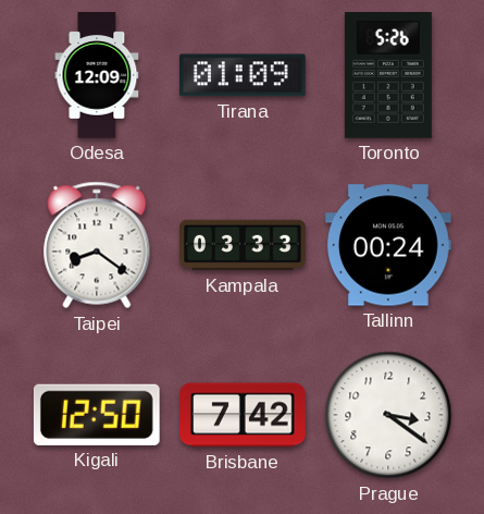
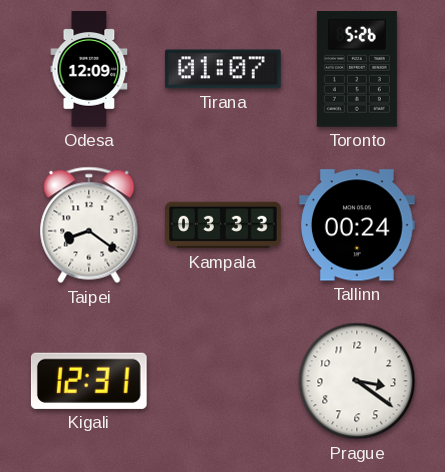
Tirana: 01:09 -> 01:07 (224, 69)
Kigali: 12:50 -> 12:31 (89, 381)
Brisbane: 7:42 -> none (243, 415)
